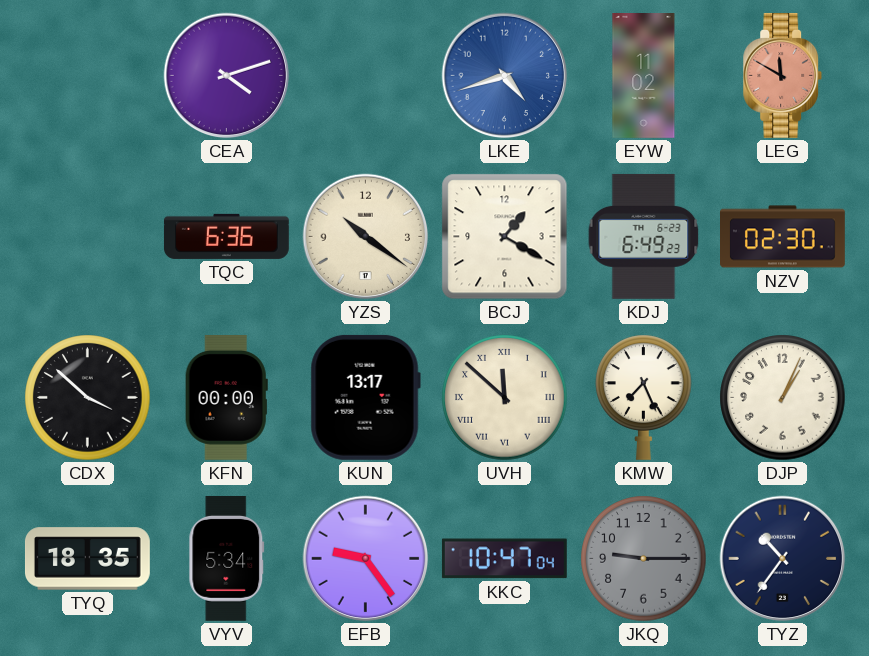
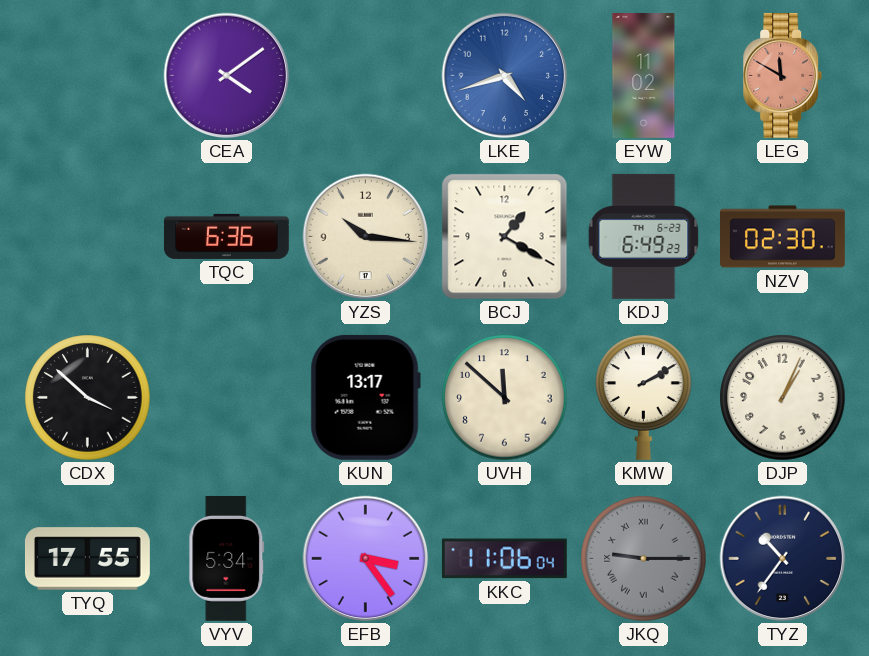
CEA: 4:12 -> 4:09 (227, 76)
YZS: 10:21 -> 10:16 (366, 237)
KFN: 00:00 -> none (226, 397)
UVH numerals: Roman -> Arabic (505, 398)
KMW: 7:26 -> 2:10 (644, 397)
TYQ: 18:35 -> 17:55 (87, 559)
EFB: 9:24 -> 3:24 (366, 559)
KKC: 10:47 -> 11:06 (504, 559)
JKQ numerals: Arabic -> Roman (644, 559)
